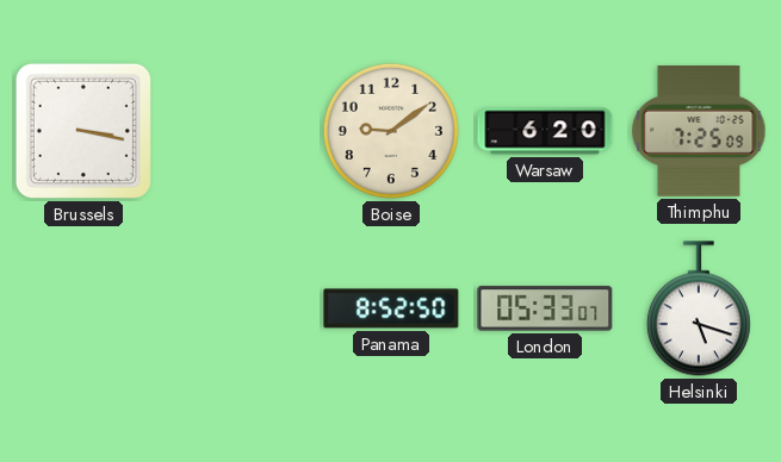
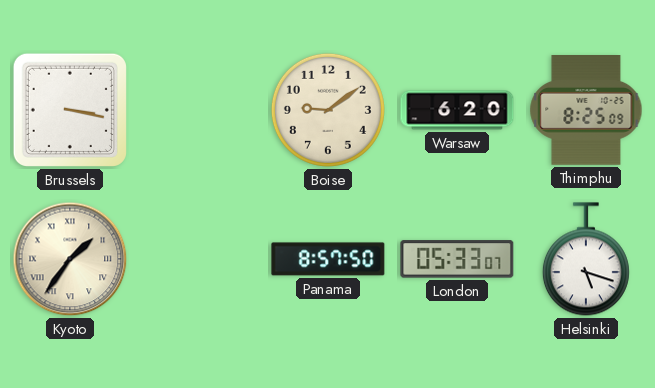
Thimphu: 7:25 -> 8:25 (586, 111)
Kyoto: none -> 1:36 (70, 259)
Panama: 8:52 -> 8:57 (328, 259)
